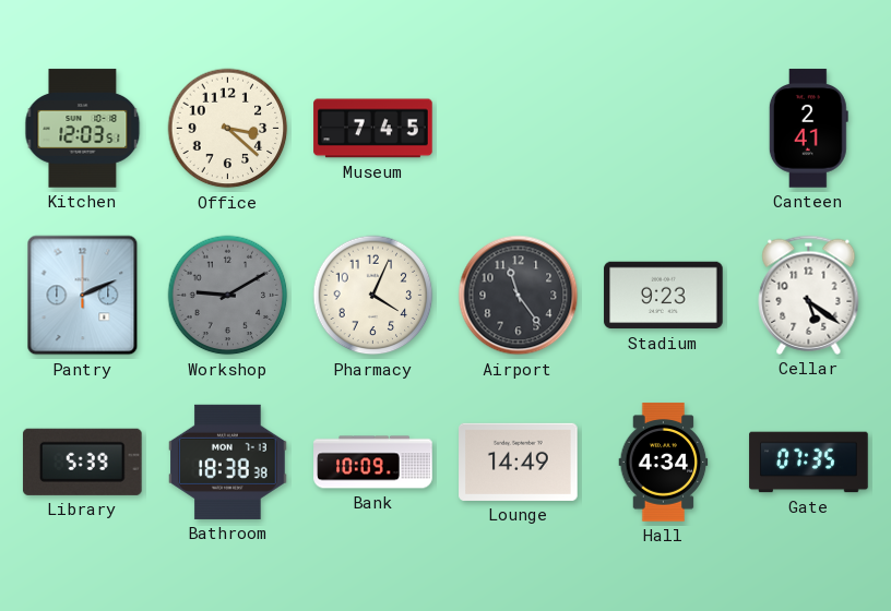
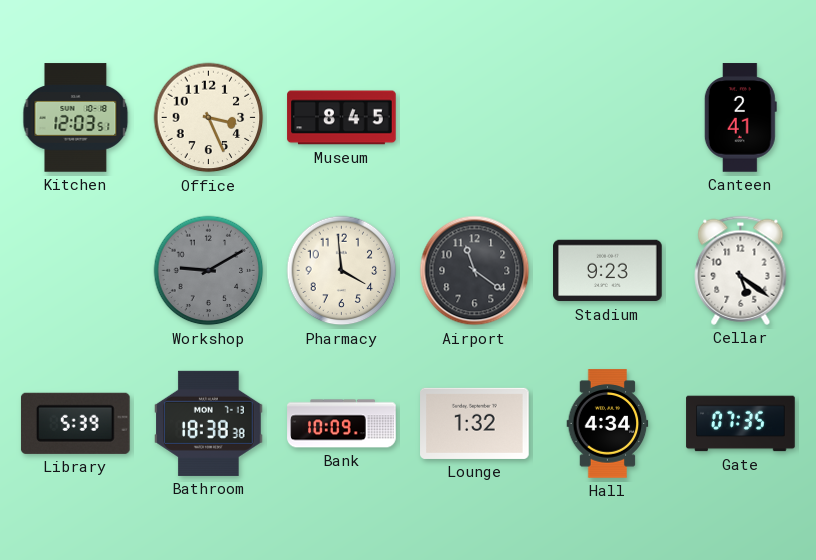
Office: 3:22 -> 3:26 (209, 118)
Museum: 7:45 -> 8:45 (342, 118)
Pantry: 2:11 -> none (83, 296)
Pharmacy: 4:04 -> 3:59 (342, 271)
Airport: 11:24 -> 11:21 (475, 271)
Lounge: 14:49 -> 1:32 (475, 423)
